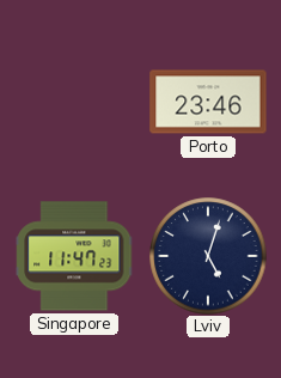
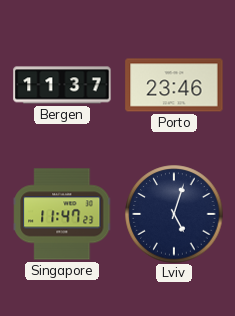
Bergen: none -> 11:37 (62, 85)
